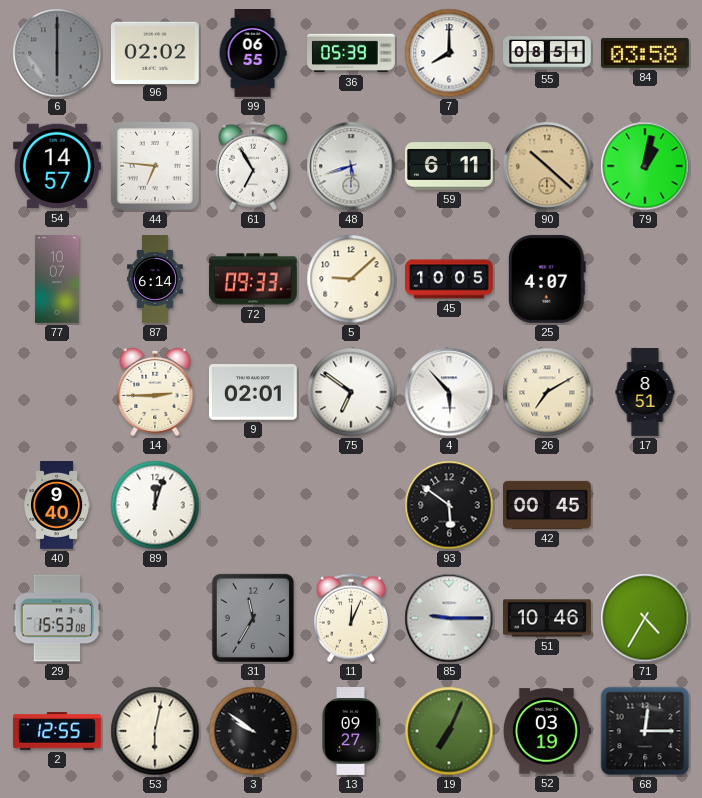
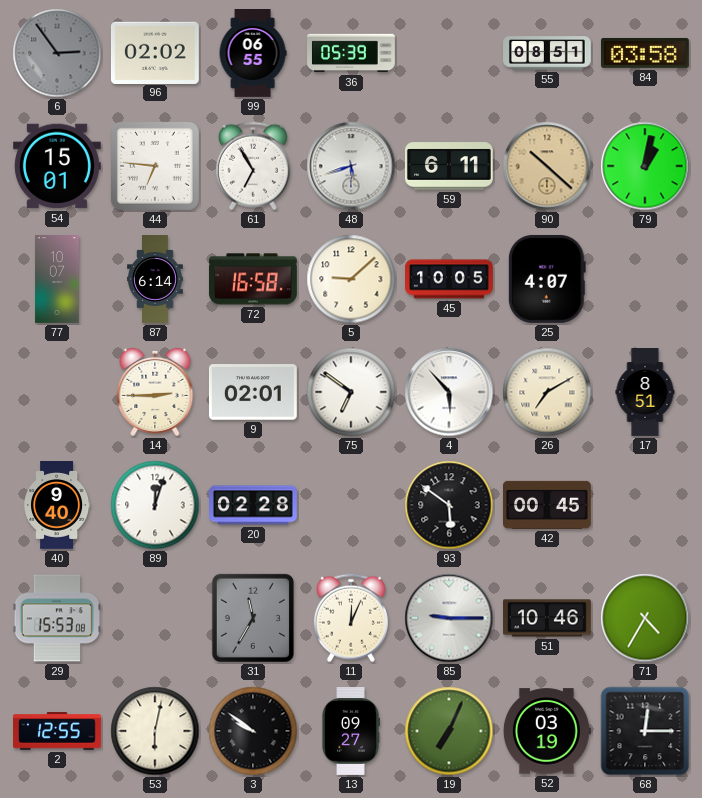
6: 6:00 -> 2:54 (57, 53)
7: 8:00 -> none (449, 53)
54: 14:57 -> 15:01 (57, 166)
72: 09:33 -> 16:58 (253, 279)
20: none -> 02:28 (254, 505)
